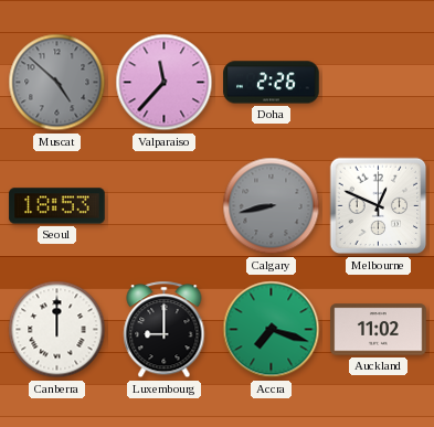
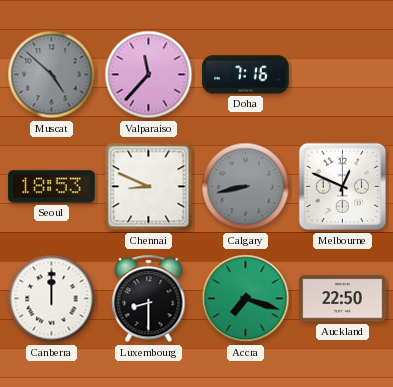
Doha: 2:26 -> 7:16 (246, 75)
Chennai: none -> 8:49 (149, 187)
Luxembourg: 9:00 -> 8:30 (149, 299)
Auckland: 11:02 -> 22:50 (343, 299)
